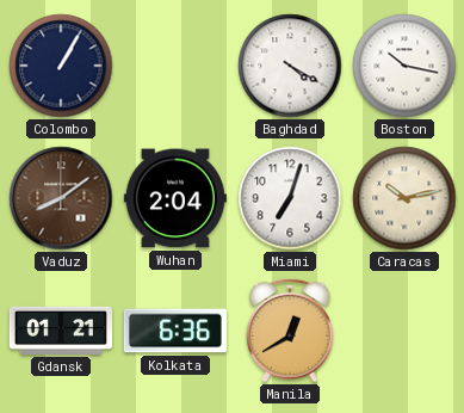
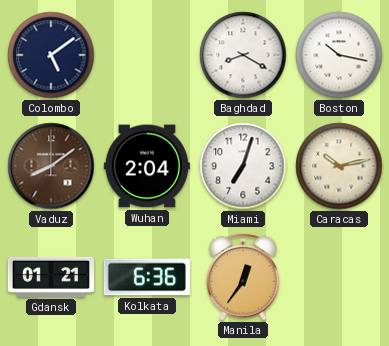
Colombo: 1:05 -> 5:09 (51, 55)
Baghdad: 4:20 -> 8:20 (243, 55)
Manila: 12:40 -> 12:36 (244, 277)
